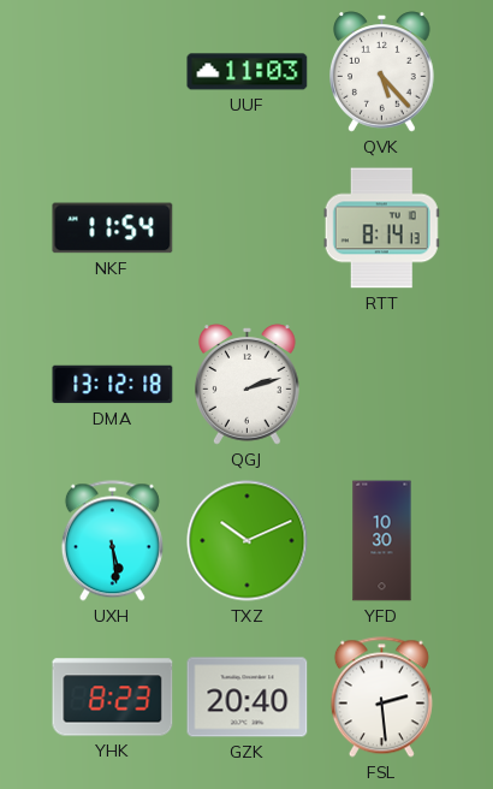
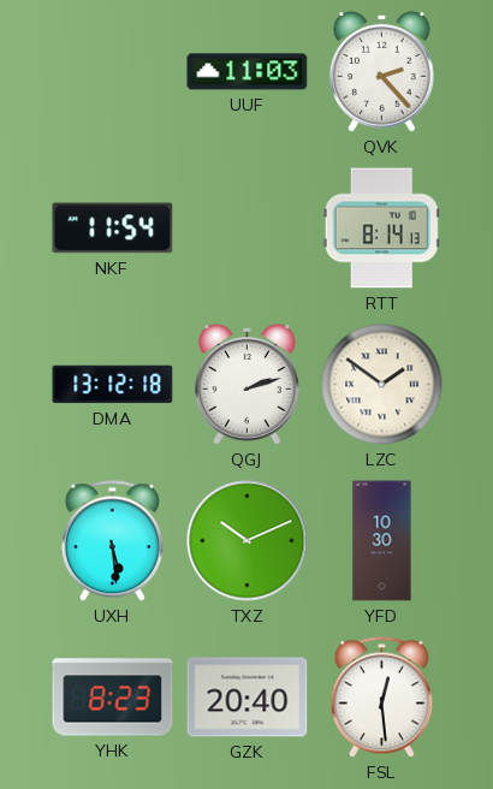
QVK: 5:23 -> 2:23 (382, 72)
LZC: none -> 1:51 (382, 385)
FSL: 2:29 -> 12:29 (381, 698)
